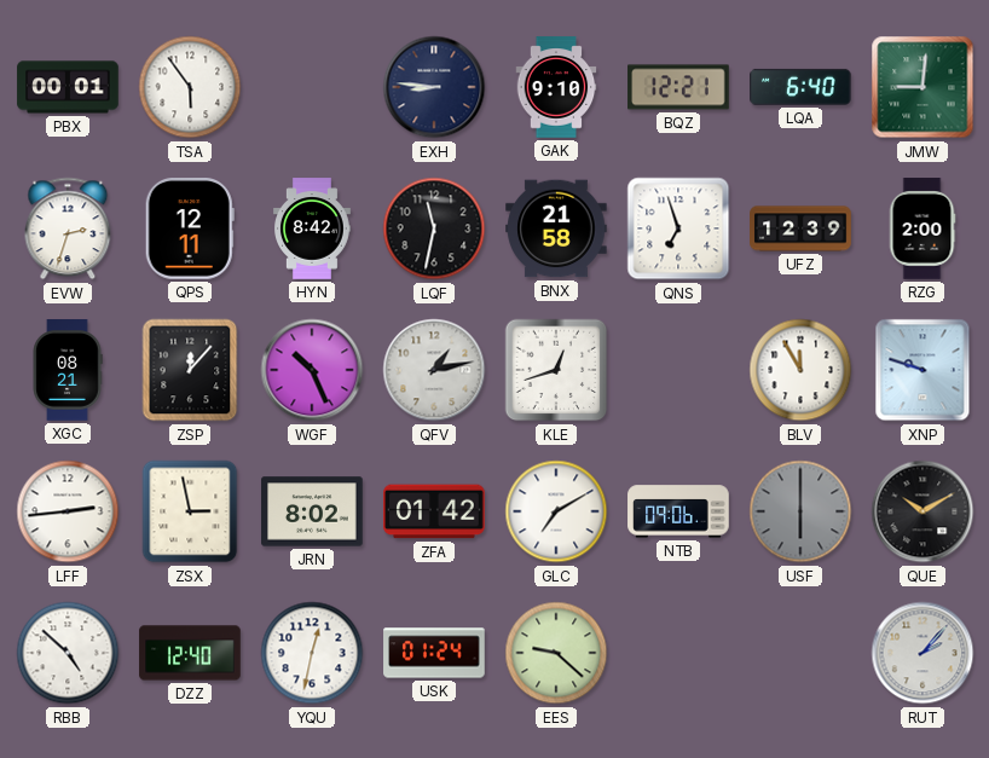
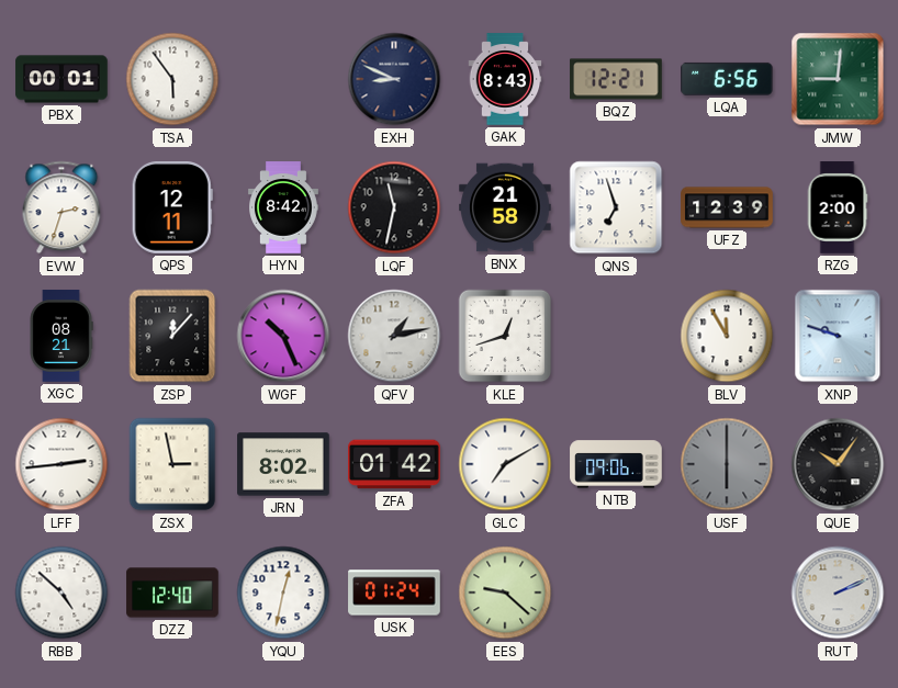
EXH: 8:46 -> 8:49 (394, 79)
GAK: 9:10 -> 8:43 (505, 79)
LQA: 6:40 -> 6:56 (727, 79)
QUE: 10:10 -> 10:06 (838, 464)
RUT: 2:07 -> 2:11 (838, 593)
